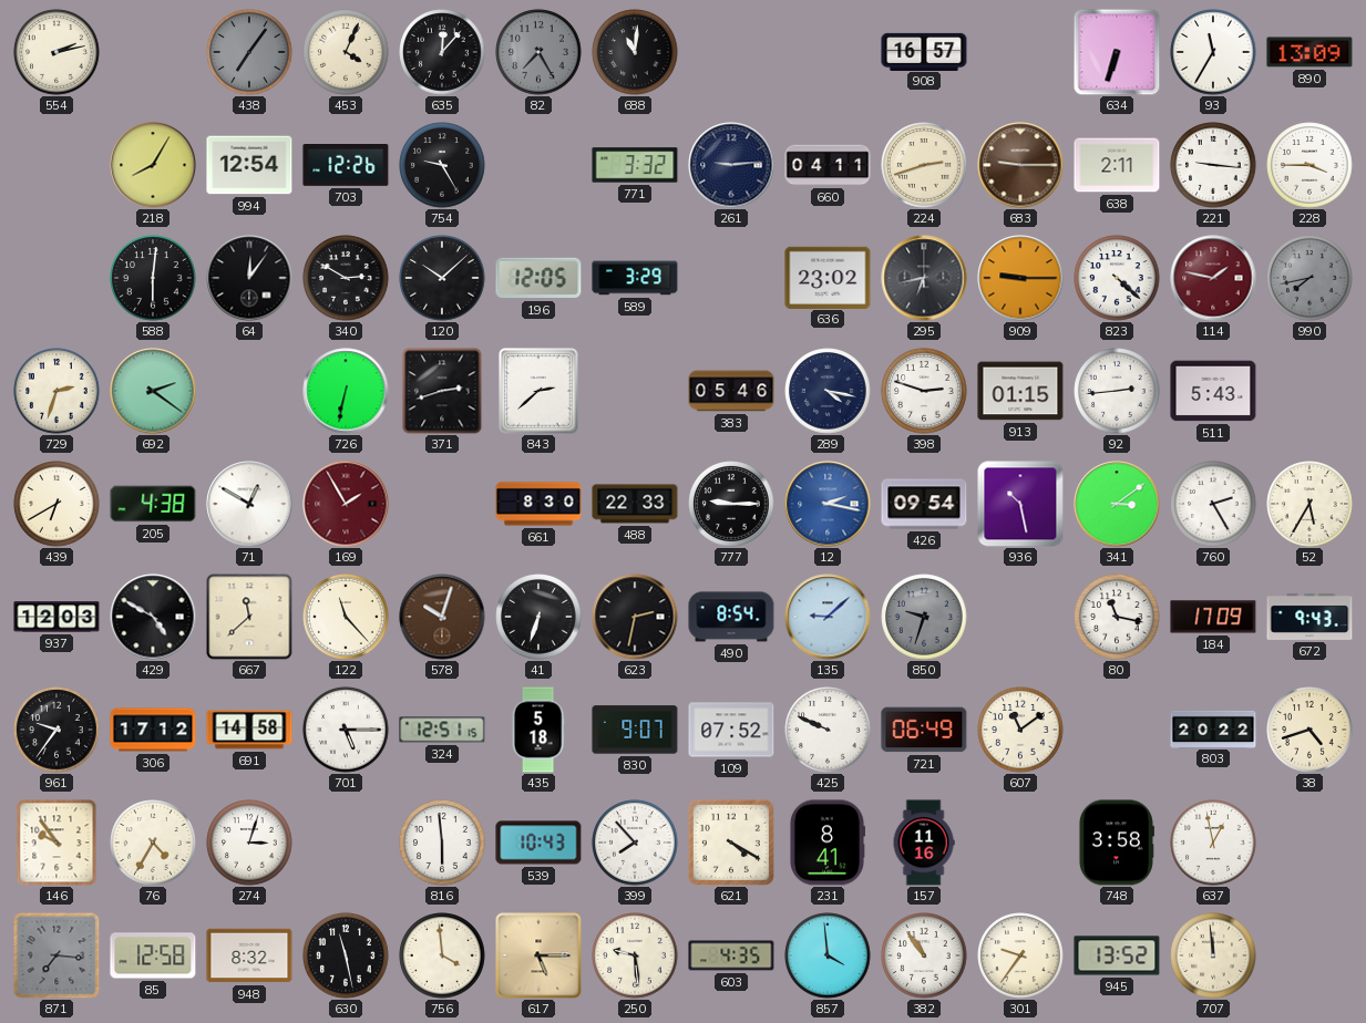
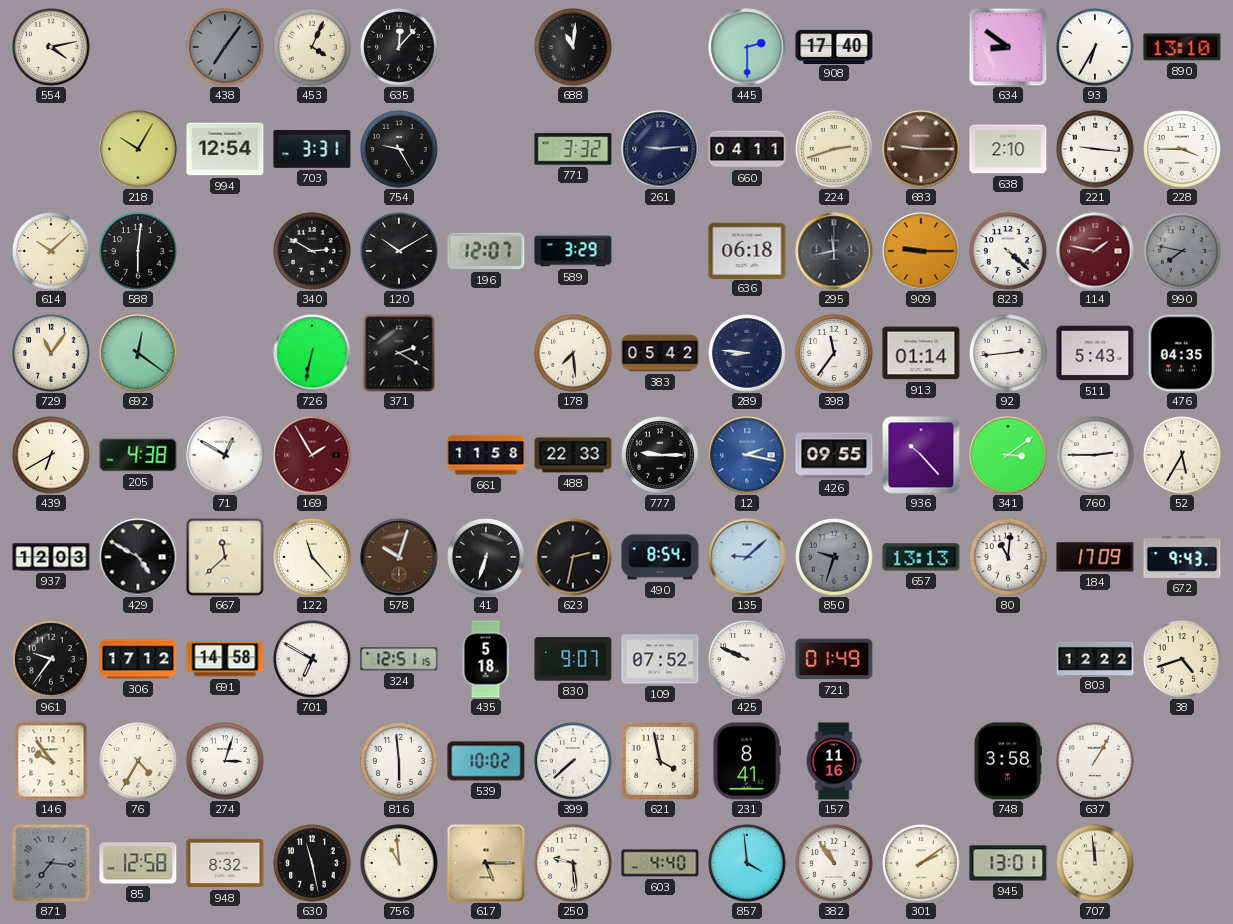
554: 2:13 -> 4:13 (51, 47)
82: 7:25 -> none (538, 52)
445: none -> 2:30 (747, 47)
908: 16:57 -> 17:40 (834, 46)
634: 6:33 -> 8:51 (1008, 47)
93: 11:35 -> 6:35 (1095, 47)
890: 13:09 -> 13:10 (1182, 47)
218: 8:05 -> 10:05 (138, 149)
703: 12:26 -> 3:31 (312, 150)
638: 2:11 -> 2:10 (1008, 149)
614: none -> 10:08 (51, 251)
64: 12:06 -> none (249, 278)
120: 10:08 -> 10:10 (399, 251)
196: 12:05 -> 12:07 (486, 251)
636: 23:02 -> 06:18 (747, 250)
295: 6:43 -> 11:43 (834, 251)
990: 7:43 -> 7:47 (1182, 251)
729: 2:33 -> 11:06 (51, 353)
692: 2:21 -> 12:21 (138, 353)
371: 2:42 -> 2:20 (399, 353)
843: 2:38 -> none (538, 391)
178: none -> 7:29 (573, 353)
383: 05:46 -> 05:42 (660, 353)
289: 4:17 -> 8:46 (747, 353)
398: 2:48 -> 11:36 (834, 353)
913: 01:15 -> 01:14 (921, 353)
476: none -> 04:35 (1182, 353)
661: 8:30 -> 11:58 (486, 455)
426: 09:54 -> 09:55 (834, 455)
936: 10:28 -> 10:23 (921, 455)
760: 2:25 -> 2:45 (1095, 455)
657: none -> 13:13 (921, 557)
80: 11:17 -> 11:01 (1008, 557)
701: 5:15 -> 6:50 (312, 659)
721: 06:49 -> 01:49 (834, 659)
607: 11:09 -> none (1020, 730)
803: 20:22 -> 12:22 (1095, 658)
539: 10:43 -> 10:02 (486, 761)
399: 7:53 -> 7:38 (573, 761)
621: 4:20 -> 3:58 (660, 761)
637: 12:58 -> 1:05 (1095, 761)
756: 3:59 -> 10:59 (399, 863)
603: 4:35 -> 4:40 (660, 863)
301: 9:36 -> 2:09 (921, 863)
945: 13:52 -> 13:01 (1008, 863)
